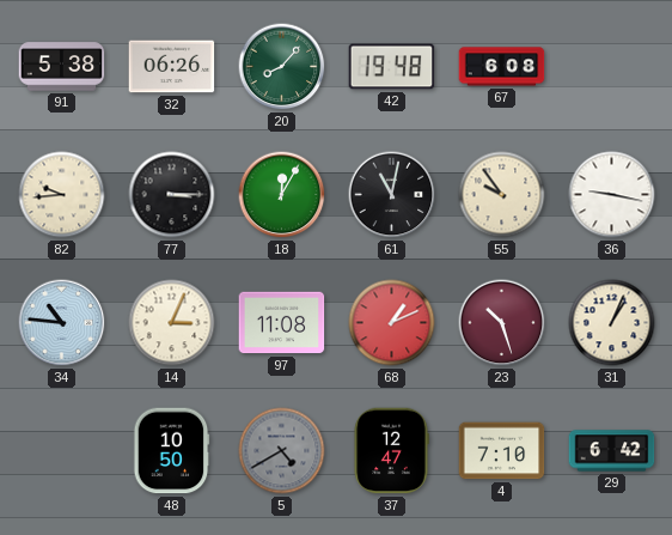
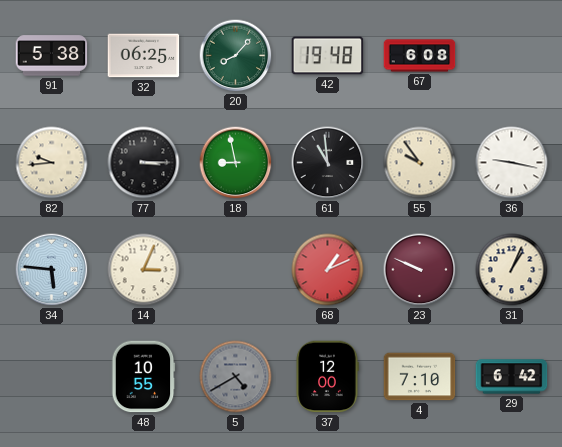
32: 06:26 -> 06:25 (144, 56)
18: 12:05 -> 8:58 (236, 163)
61: 11:02 -> 10:59 (328, 163)
34: 10:46 -> 5:46 (52, 270)
97: 11:08 -> none (282, 323)
23: 10:27 -> 9:49 (420, 270)
48: 10:50 -> 10:55 (143, 377)
37: 12:47 -> 12:00 (327, 377)
